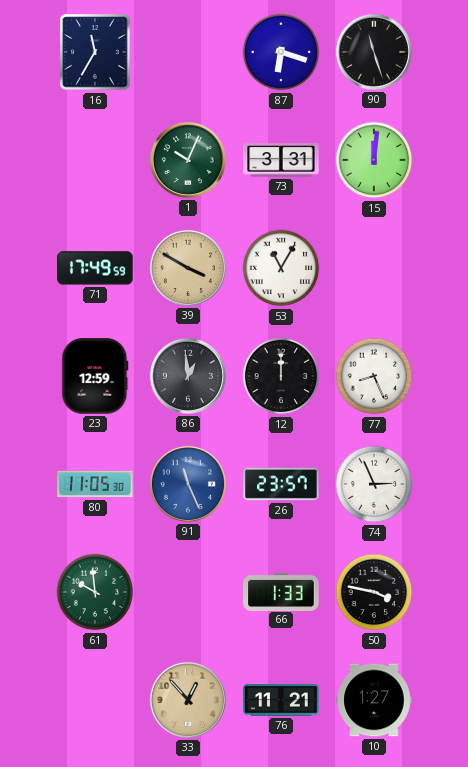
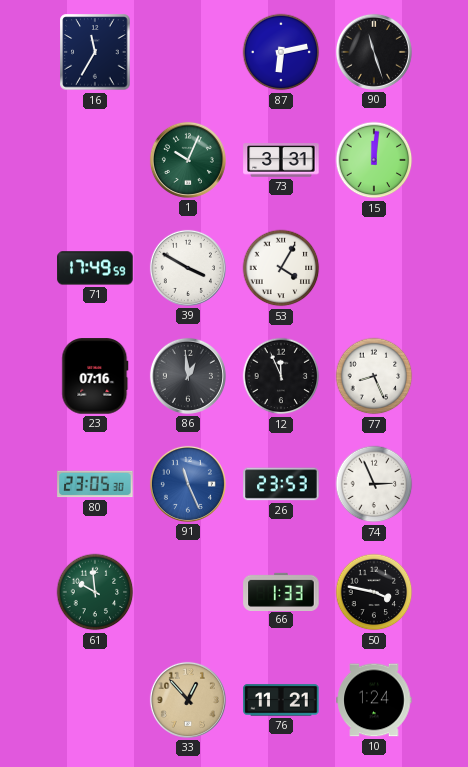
87: 6:18 -> 6:13 (281, 52)
39 dial: champagne -> white (188, 268)
53: 11:05 -> 4:05 (281, 268)
23: 12:59 -> 07:16 (95, 376)
12: 12:00 -> 11:56 (281, 376)
80: 11:05 -> 23:05 (95, 484)
26: 23:57 -> 23:53 (281, 484)
10: 1:27 -> 1:24 (374, 700)
